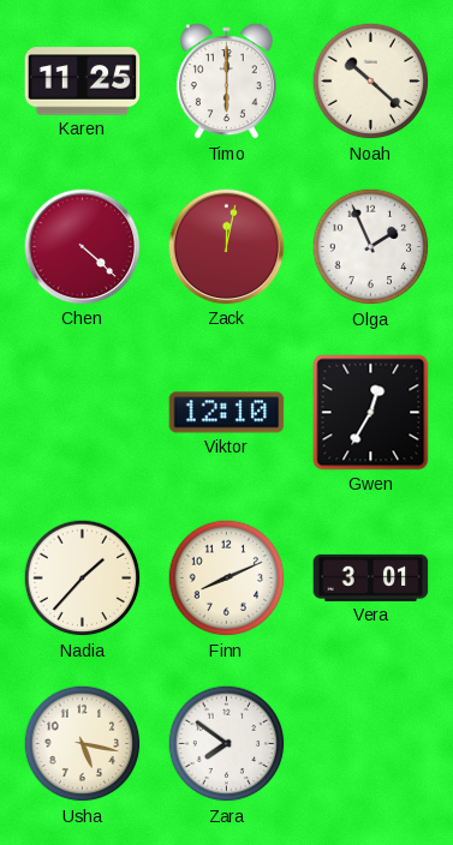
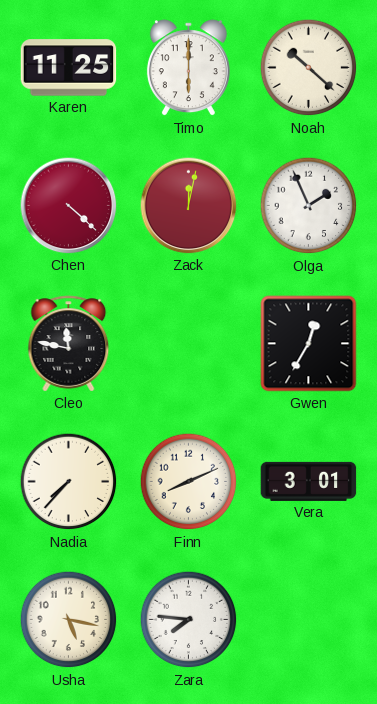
Cleo: none -> 11:47 (69, 344)
Viktor: 12:10 -> none (227, 413)
Nadia: 1:37 -> 7:37 (69, 482)
Zara: 7:51 -> 7:46 (189, 620)
